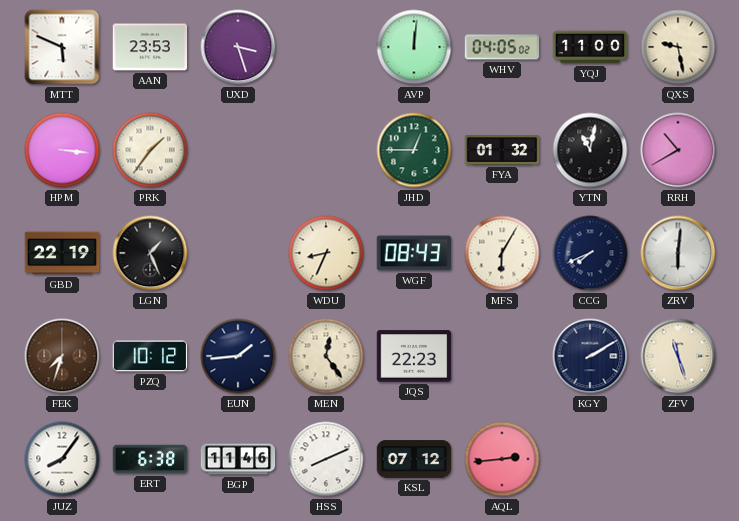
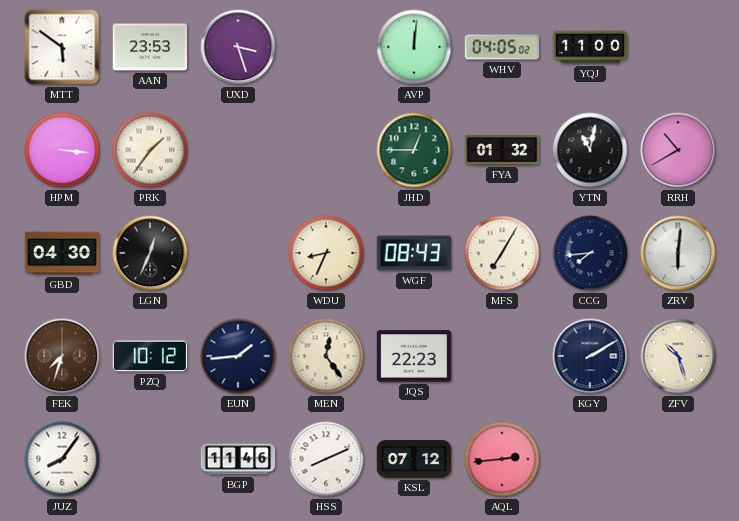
MTT: 5:49 -> 5:51 (62, 47)
QXS: 9:28 -> none (678, 47)
GBD: 22:19 -> 04:30 (62, 253)
LGN: 1:26 -> 12:34 (150, 253)
MFS: 6:05 -> 7:05 (502, 253)
CCG: 7:41 -> 7:44 (590, 253)
ZFV: 11:27 -> 10:27 (678, 356)
ERT: 6:38 -> none (150, 459)
